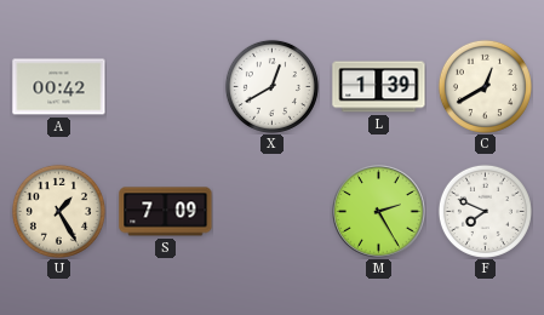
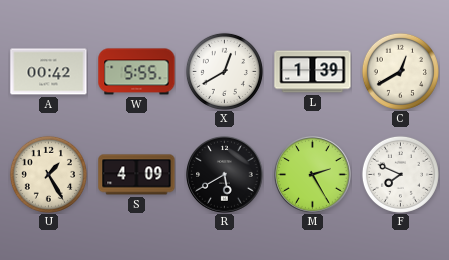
W: none -> 5:55 (137, 72)
S: 7:09 -> 4:09 (137, 175)
R: none -> 5:40 (225, 175)
